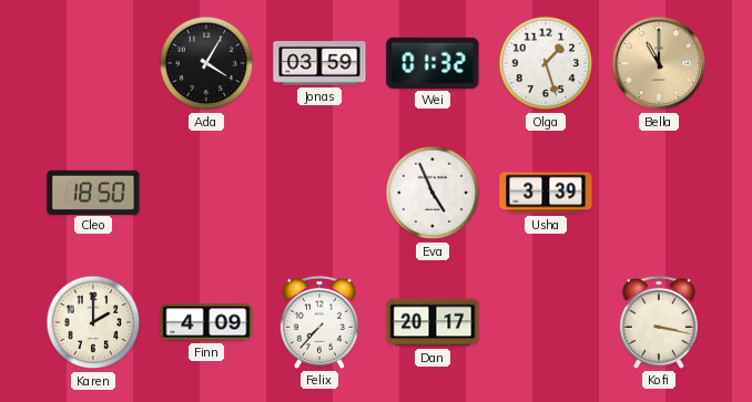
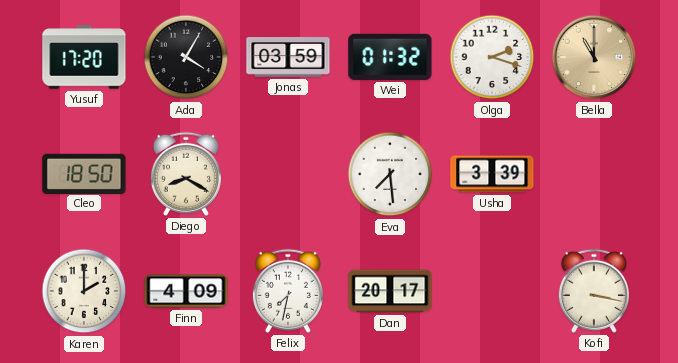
Yusuf: none -> 17:20 (84, 57)
Olga: 1:27 -> 2:18 (492, 57)
Diego: none -> 8:20 (186, 174)
Eva: 4:56 -> 7:29 (390, 174)
Felix: 7:37 -> 7:32 (288, 291)
